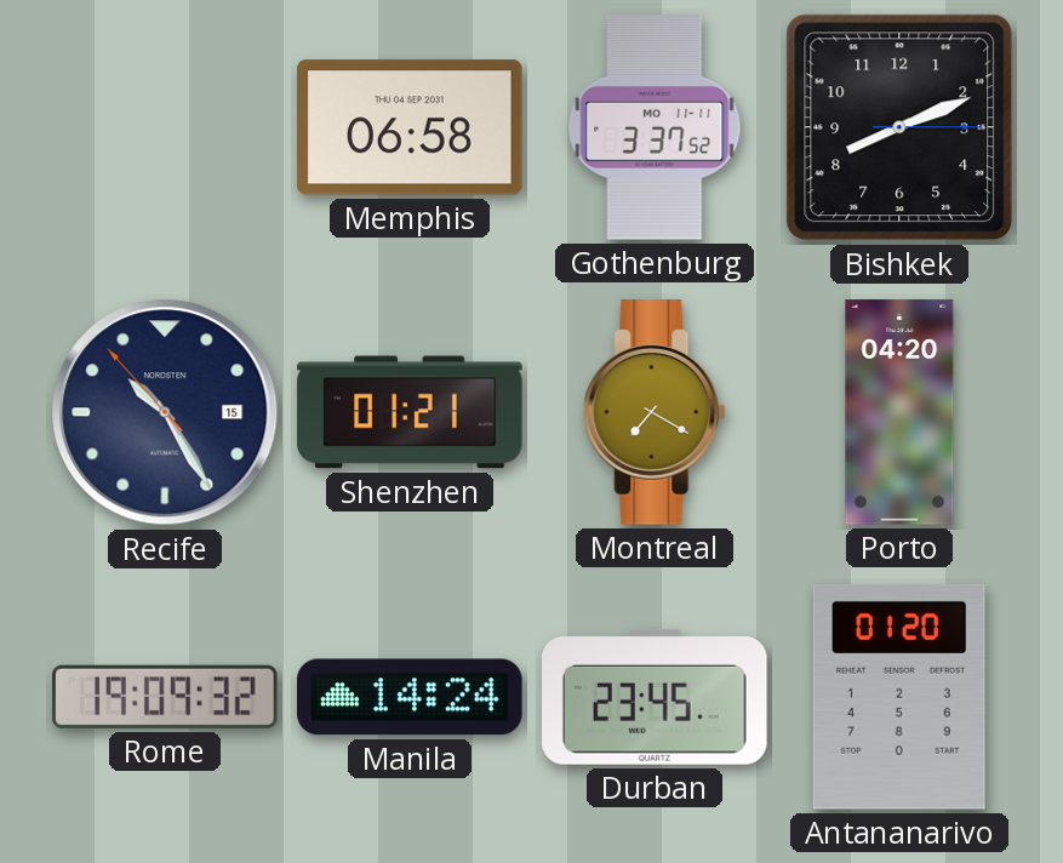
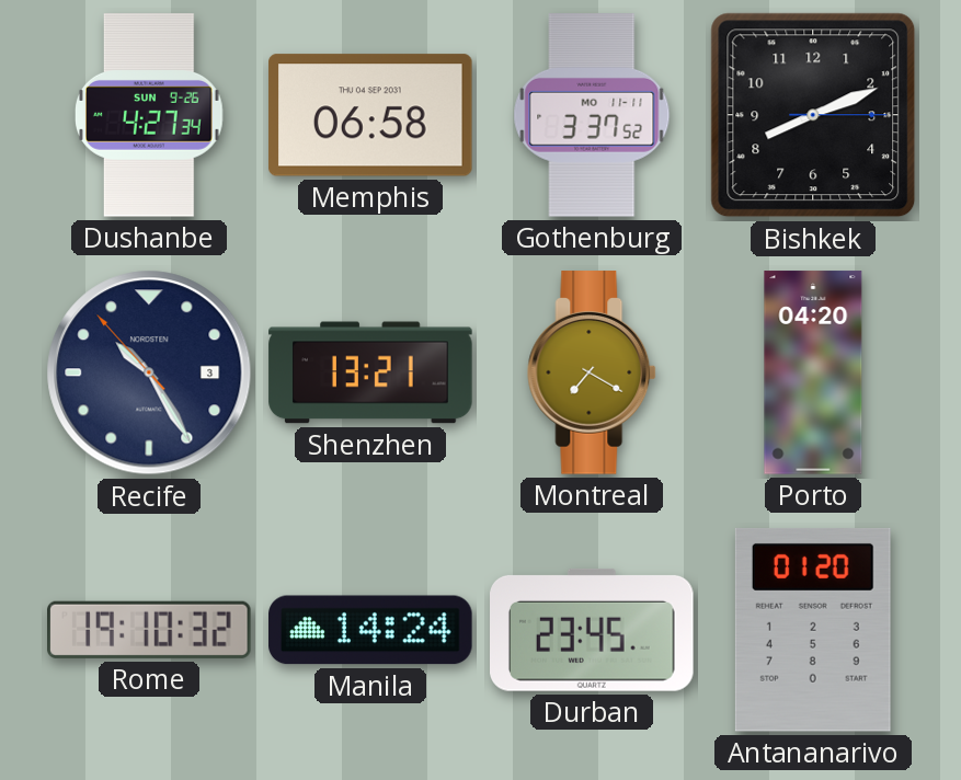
Dushanbe: none -> 4:27 (150, 115)
Recife date: 15 -> 3 (149, 372)
Shenzhen: 01:21 -> 13:21 (370, 372)
Rome: 19:09 -> 19:10 (149, 630)
